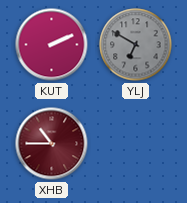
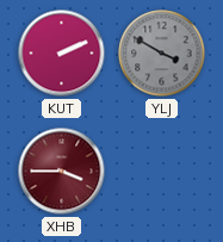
YLJ: 6:50 -> 3:50 (162, 54)
XHB: 10:45 -> 3:45 (62, 172)
